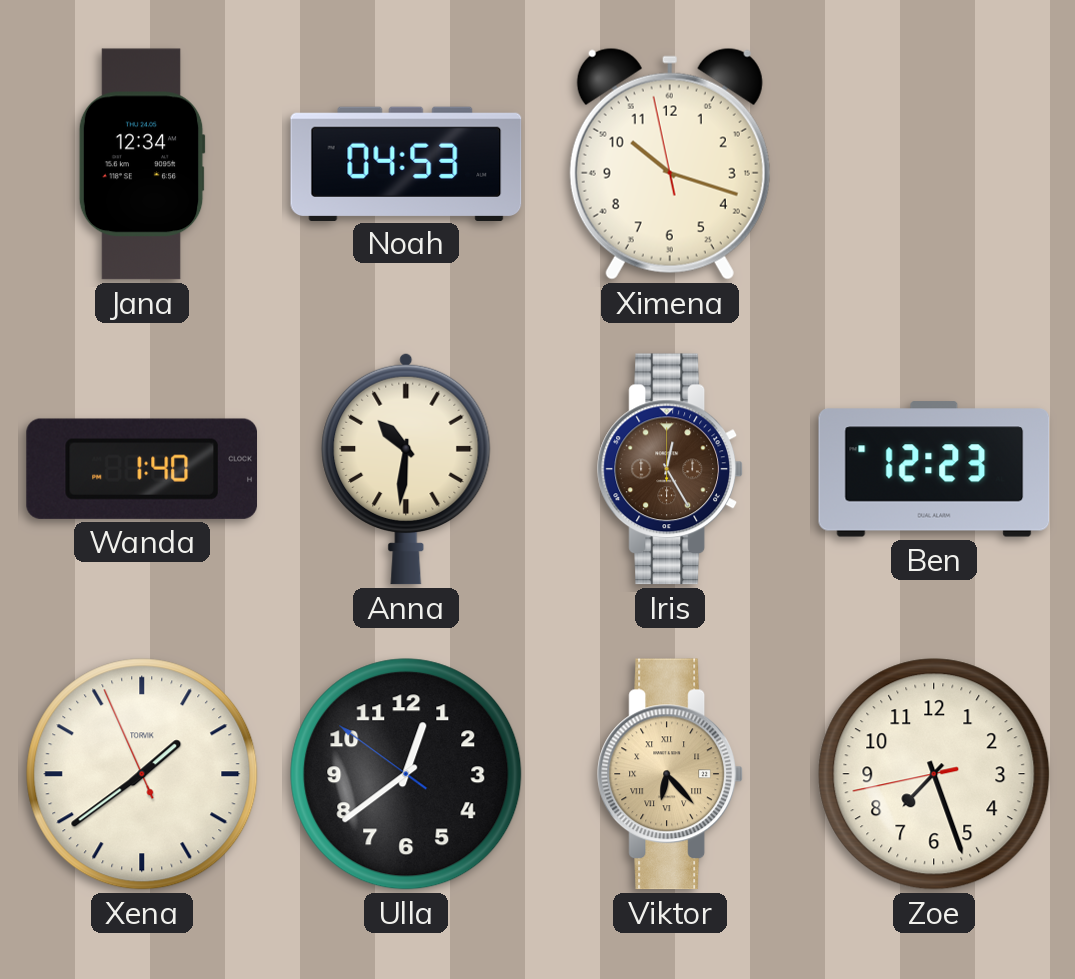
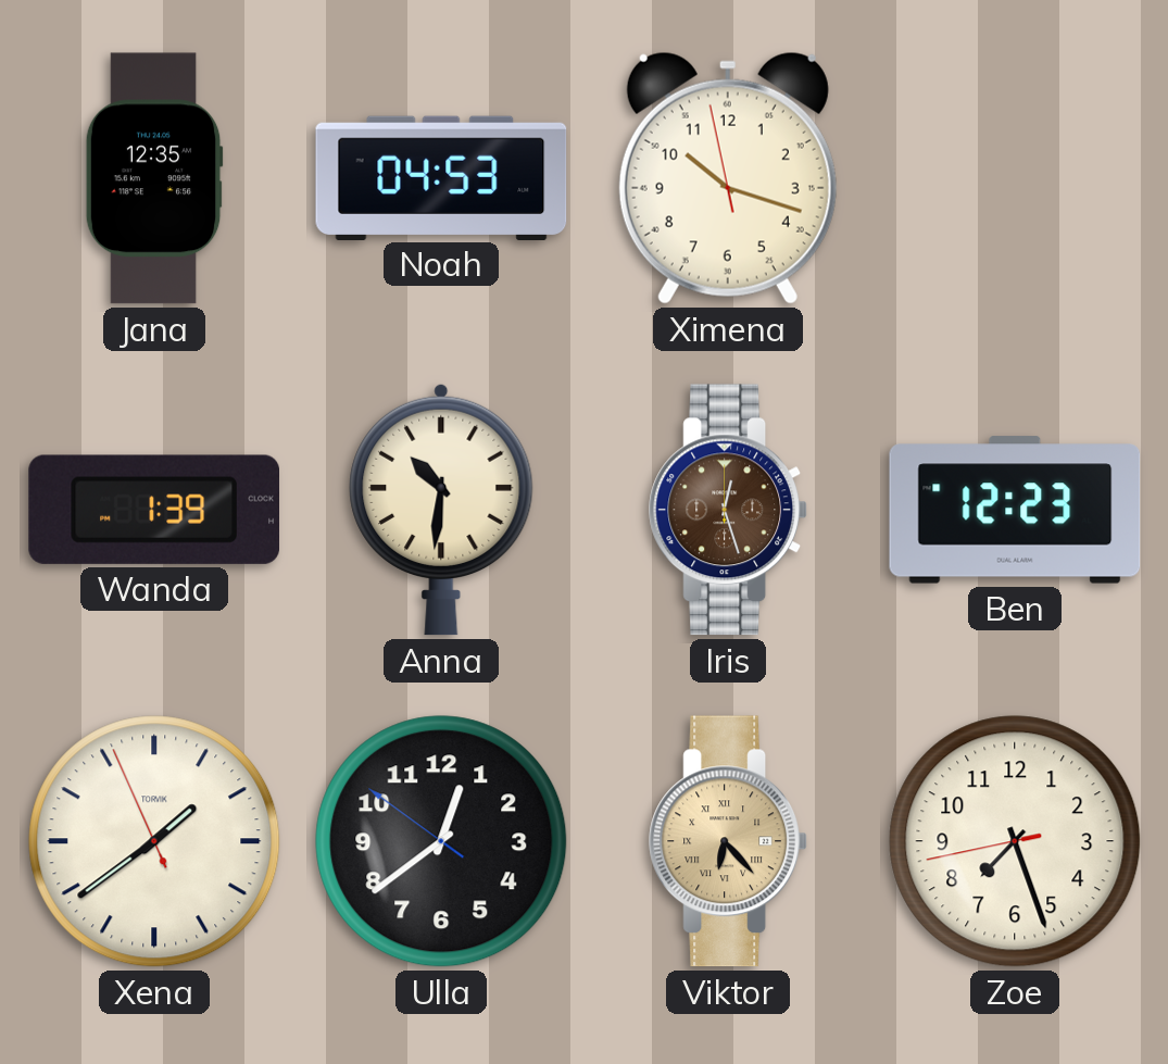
Jana: 12:34 -> 12:35 (154, 178)
Wanda: 1:40 -> 1:39 (153, 510)
Iris: 12:25 -> 12:27 (728, 510)
